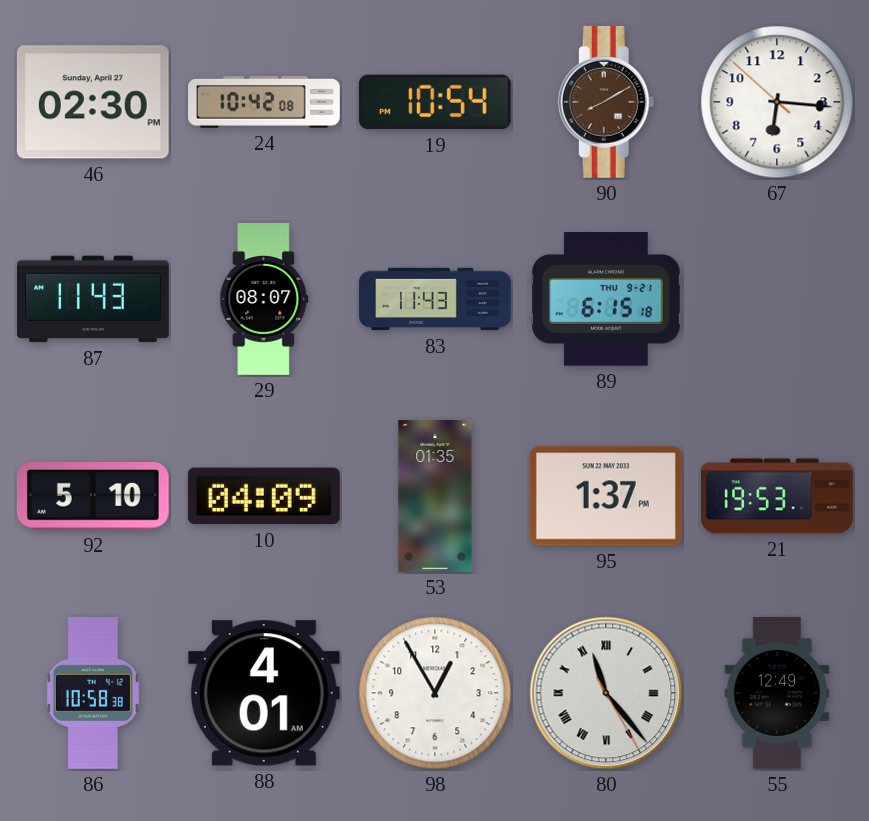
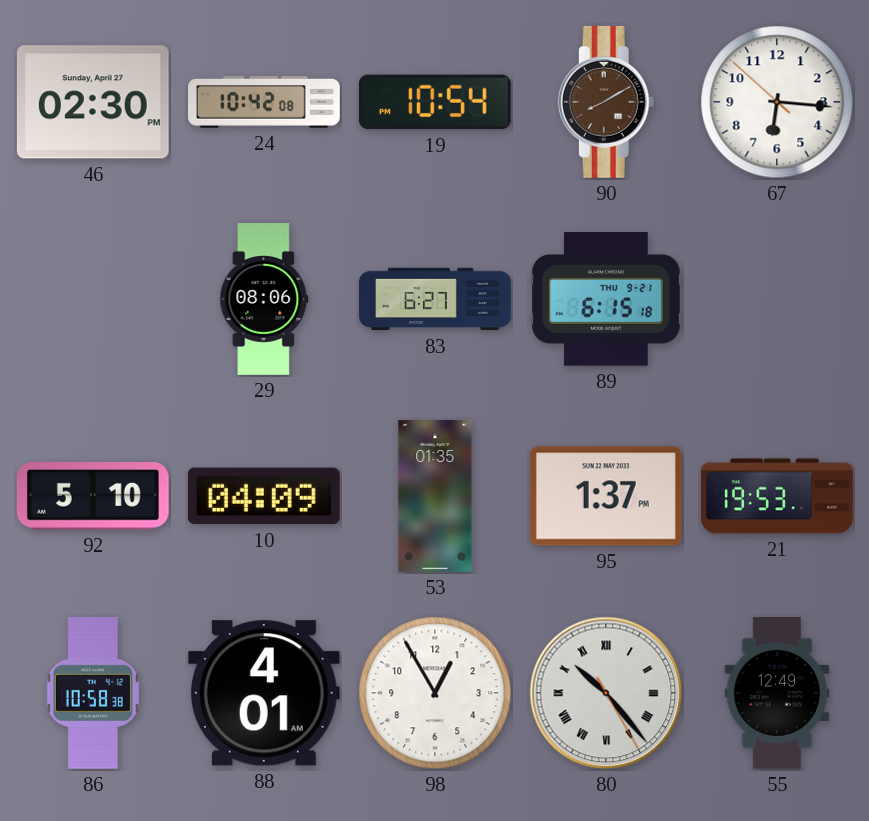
87: 11:43 -> none (94, 299)
29: 08:07 -> 08:06 (264, 299)
83: 11:43 -> 6:27 (435, 299)
80: 11:23 -> 10:23 (606, 693)
